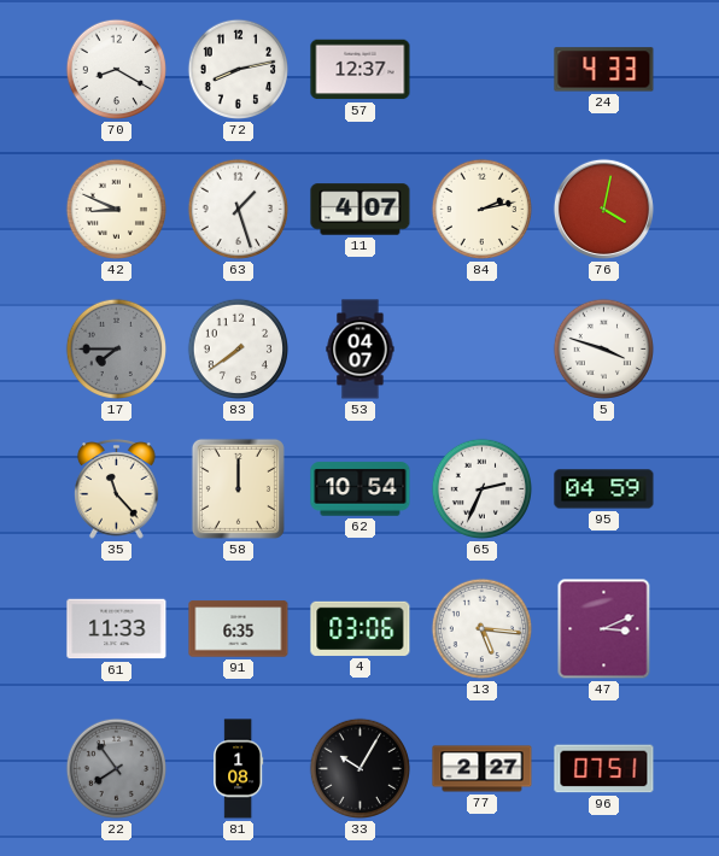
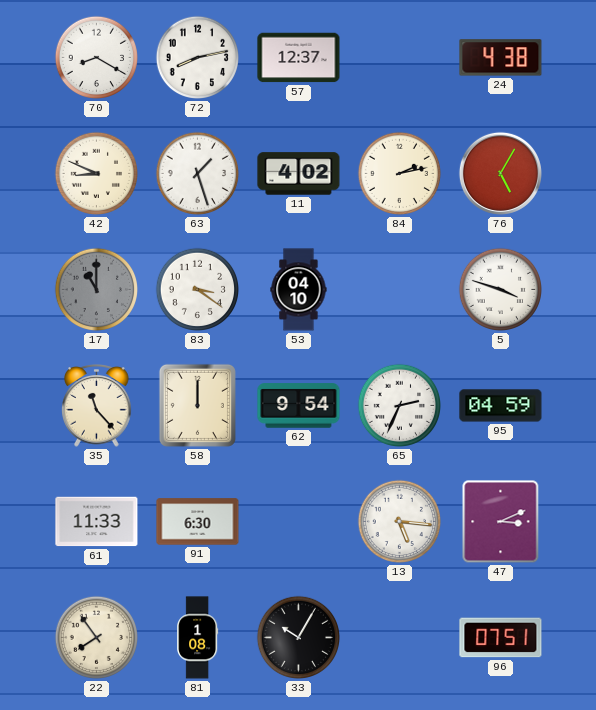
24: 4:33 -> 4:38 (501, 58)
11: 4:07 -> 4:02 (299, 174)
76: 4:02 -> 5:05 (500, 173)
17: 7:45 -> 11:00 (97, 290)
83: 7:39 -> 3:21 (198, 290)
53: 04:07 -> 04:10 (299, 290)
62: 10:54 -> 9:54 (299, 406)
91: 6:35 -> 6:30 (198, 522)
4: 03:06 -> none (361, 628)
22 dial: grey -> cream (97, 638)
77: 2:27 -> none (483, 769)
